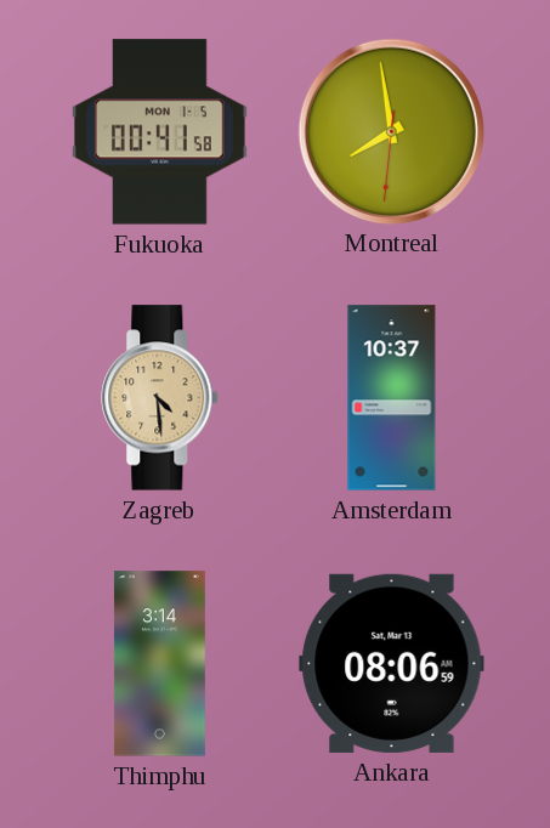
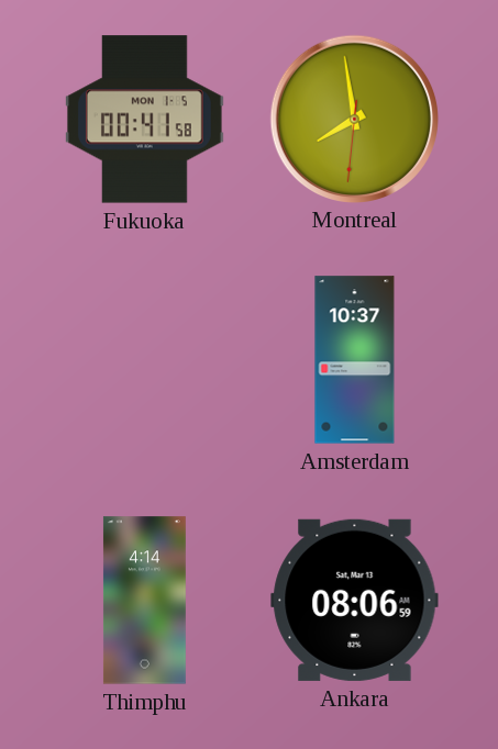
Zagreb: 4:29 -> none (160, 398)
Thimphu: 3:14 -> 4:14 (144, 601)
